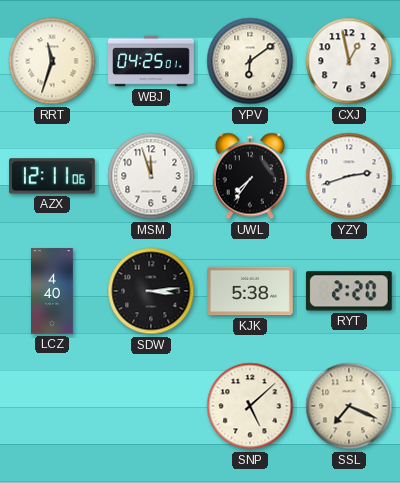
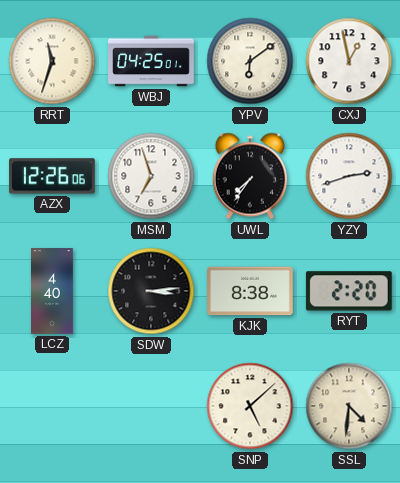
AZX: 12:11 -> 12:26 (53, 176)
MSM: 11:57 -> 6:57 (151, 176)
KJK: 5:38 -> 8:38 (251, 291)
SSL: 7:19 -> 4:31 (349, 406)
